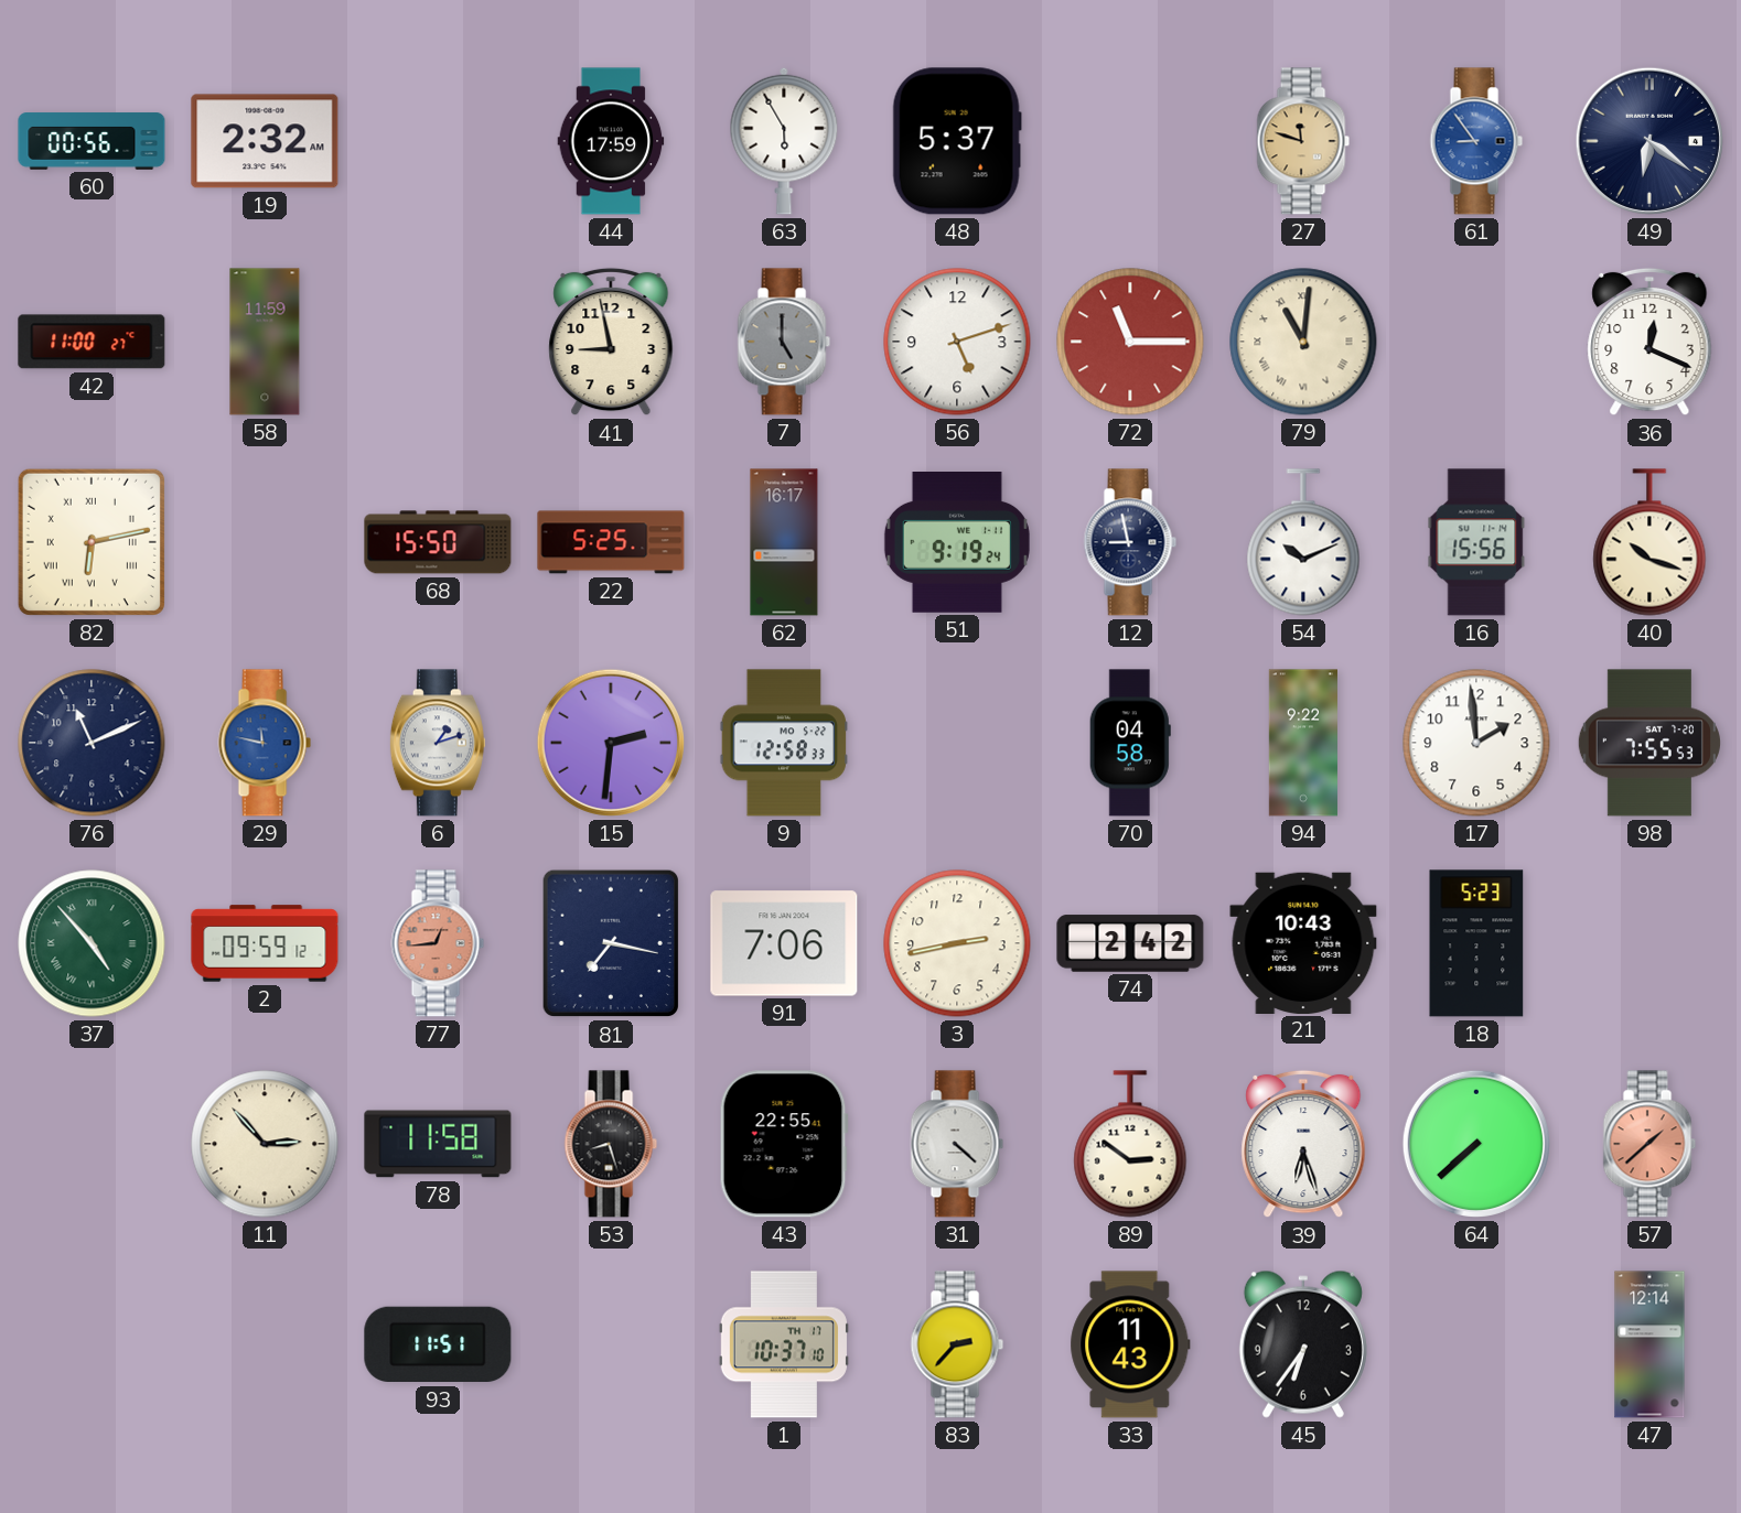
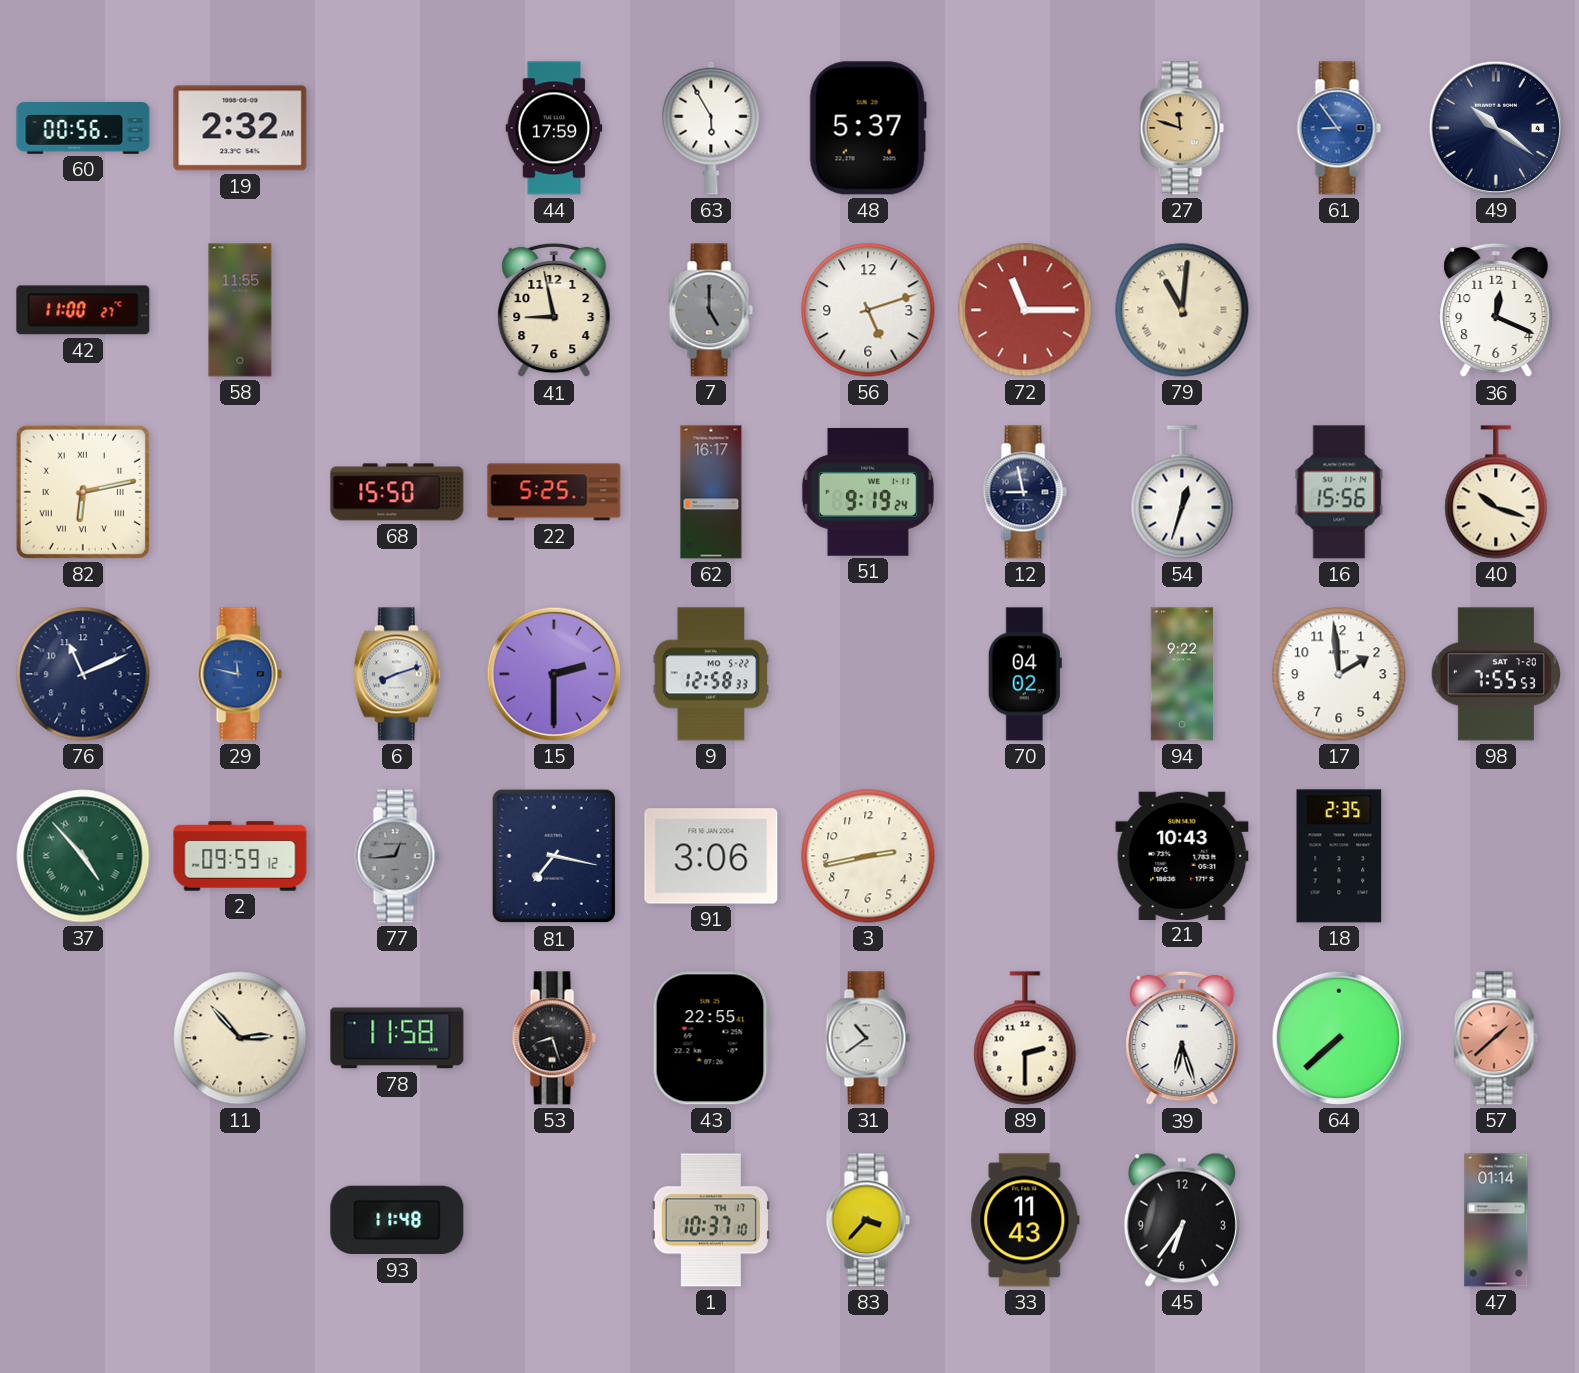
49: 6:21 -> 10:21 (1496, 128)
58: 11:59 -> 11:55 (240, 310)
54: 10:11 -> 12:33 (1182, 492)
6: 1:12 -> 8:12 (397, 674)
15: 2:31 -> 2:30 (554, 674)
70: 04:58 -> 04:02 (1025, 674)
77 dial: salmon -> grey (397, 856)
91: 7:06 -> 3:06 (711, 856)
74: 2:42 -> none (1130, 943)
18: 5:23 -> 2:35 (1339, 856)
31: 4:22 -> 10:39 (868, 1038)
89: 2:51 -> 2:30 (1025, 1038)
93: 11:51 -> 11:48 (397, 1220)
83: 2:37 -> 3:37 (868, 1220)
47: 12:14 -> 01:14 (1496, 1220)
